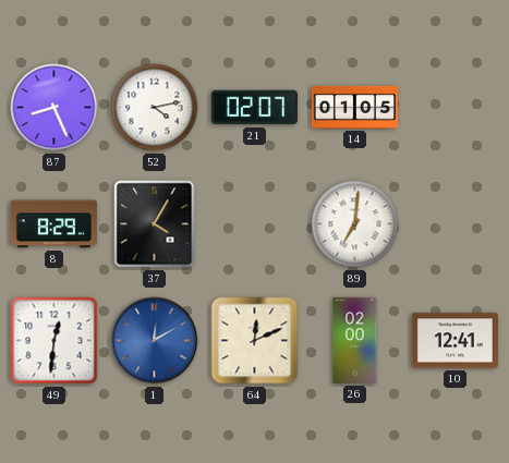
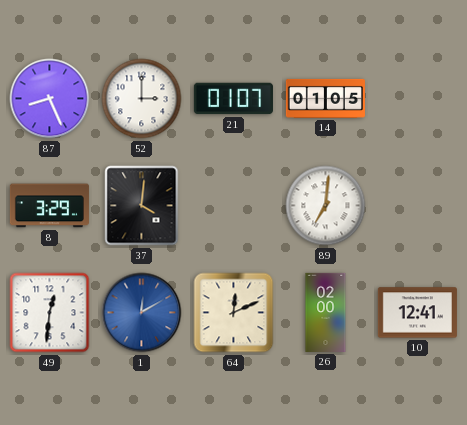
52: 4:13 -> 3:00 (142, 99)
21: 02:07 -> 01:07 (233, 99)
8: 8:29 -> 3:29 (49, 206)
37: 4:05 -> 4:01 (142, 206)
